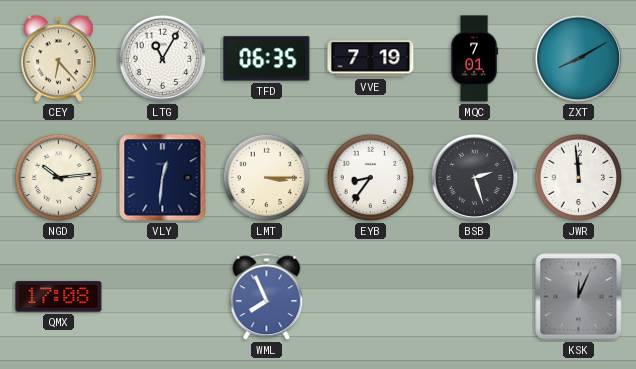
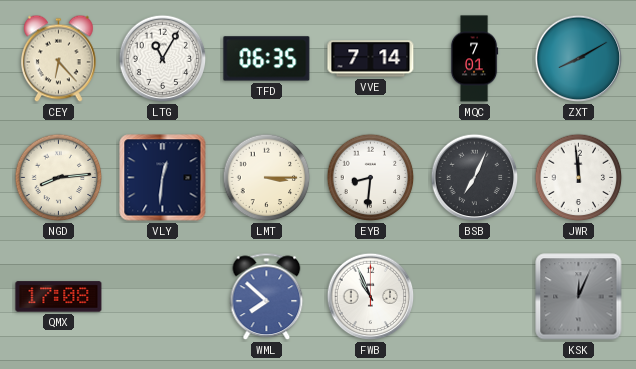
VVE: 7:19 -> 7:14 (371, 59)
NGD: 10:14 -> 8:14 (59, 178)
EYB: 8:36 -> 8:31 (371, 178)
BSB: 2:27 -> 7:04 (475, 178)
WML: 7:56 -> 7:52 (267, 297)
FWB: none -> 10:56 (371, 297)
